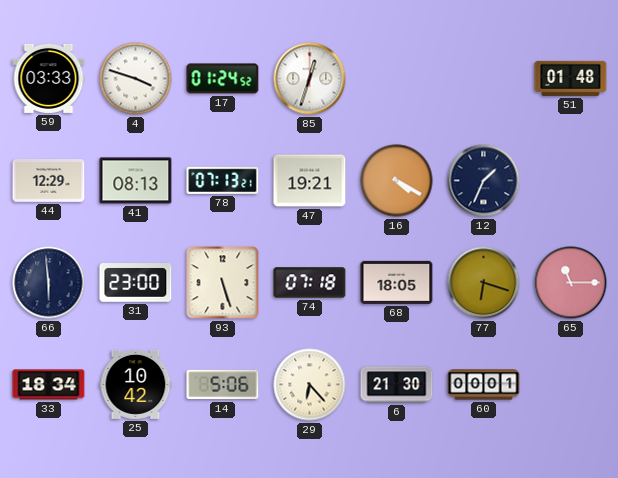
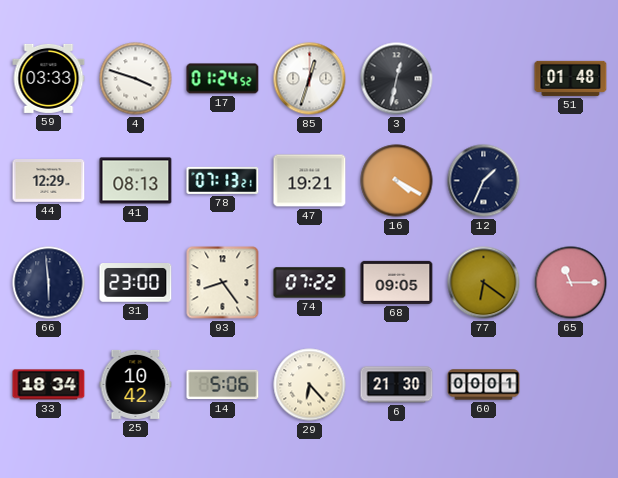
3: none -> 12:32 (397, 79)
93: 5:27 -> 8:24 (223, 283)
74: 07:18 -> 07:22 (310, 283)
68: 18:05 -> 09:05 (397, 282)
77: 6:18 -> 6:21 (484, 283)
